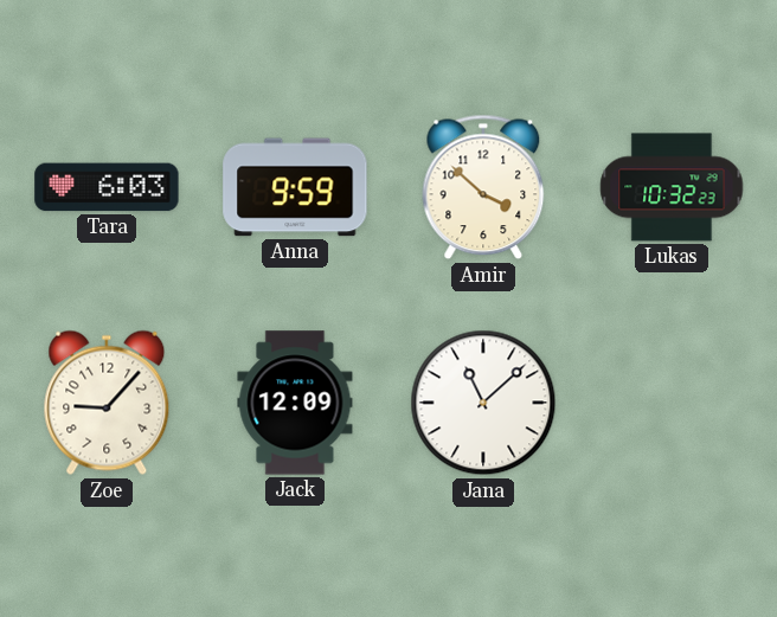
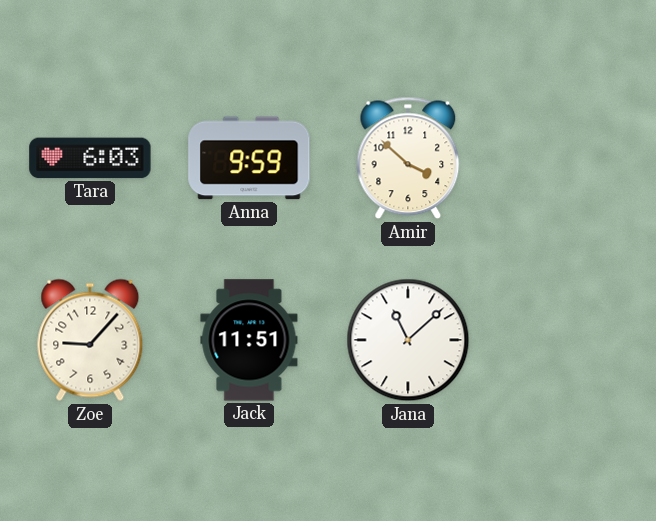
Lukas: 10:32 -> none (672, 187)
Jack: 12:09 -> 11:51 (249, 340)
